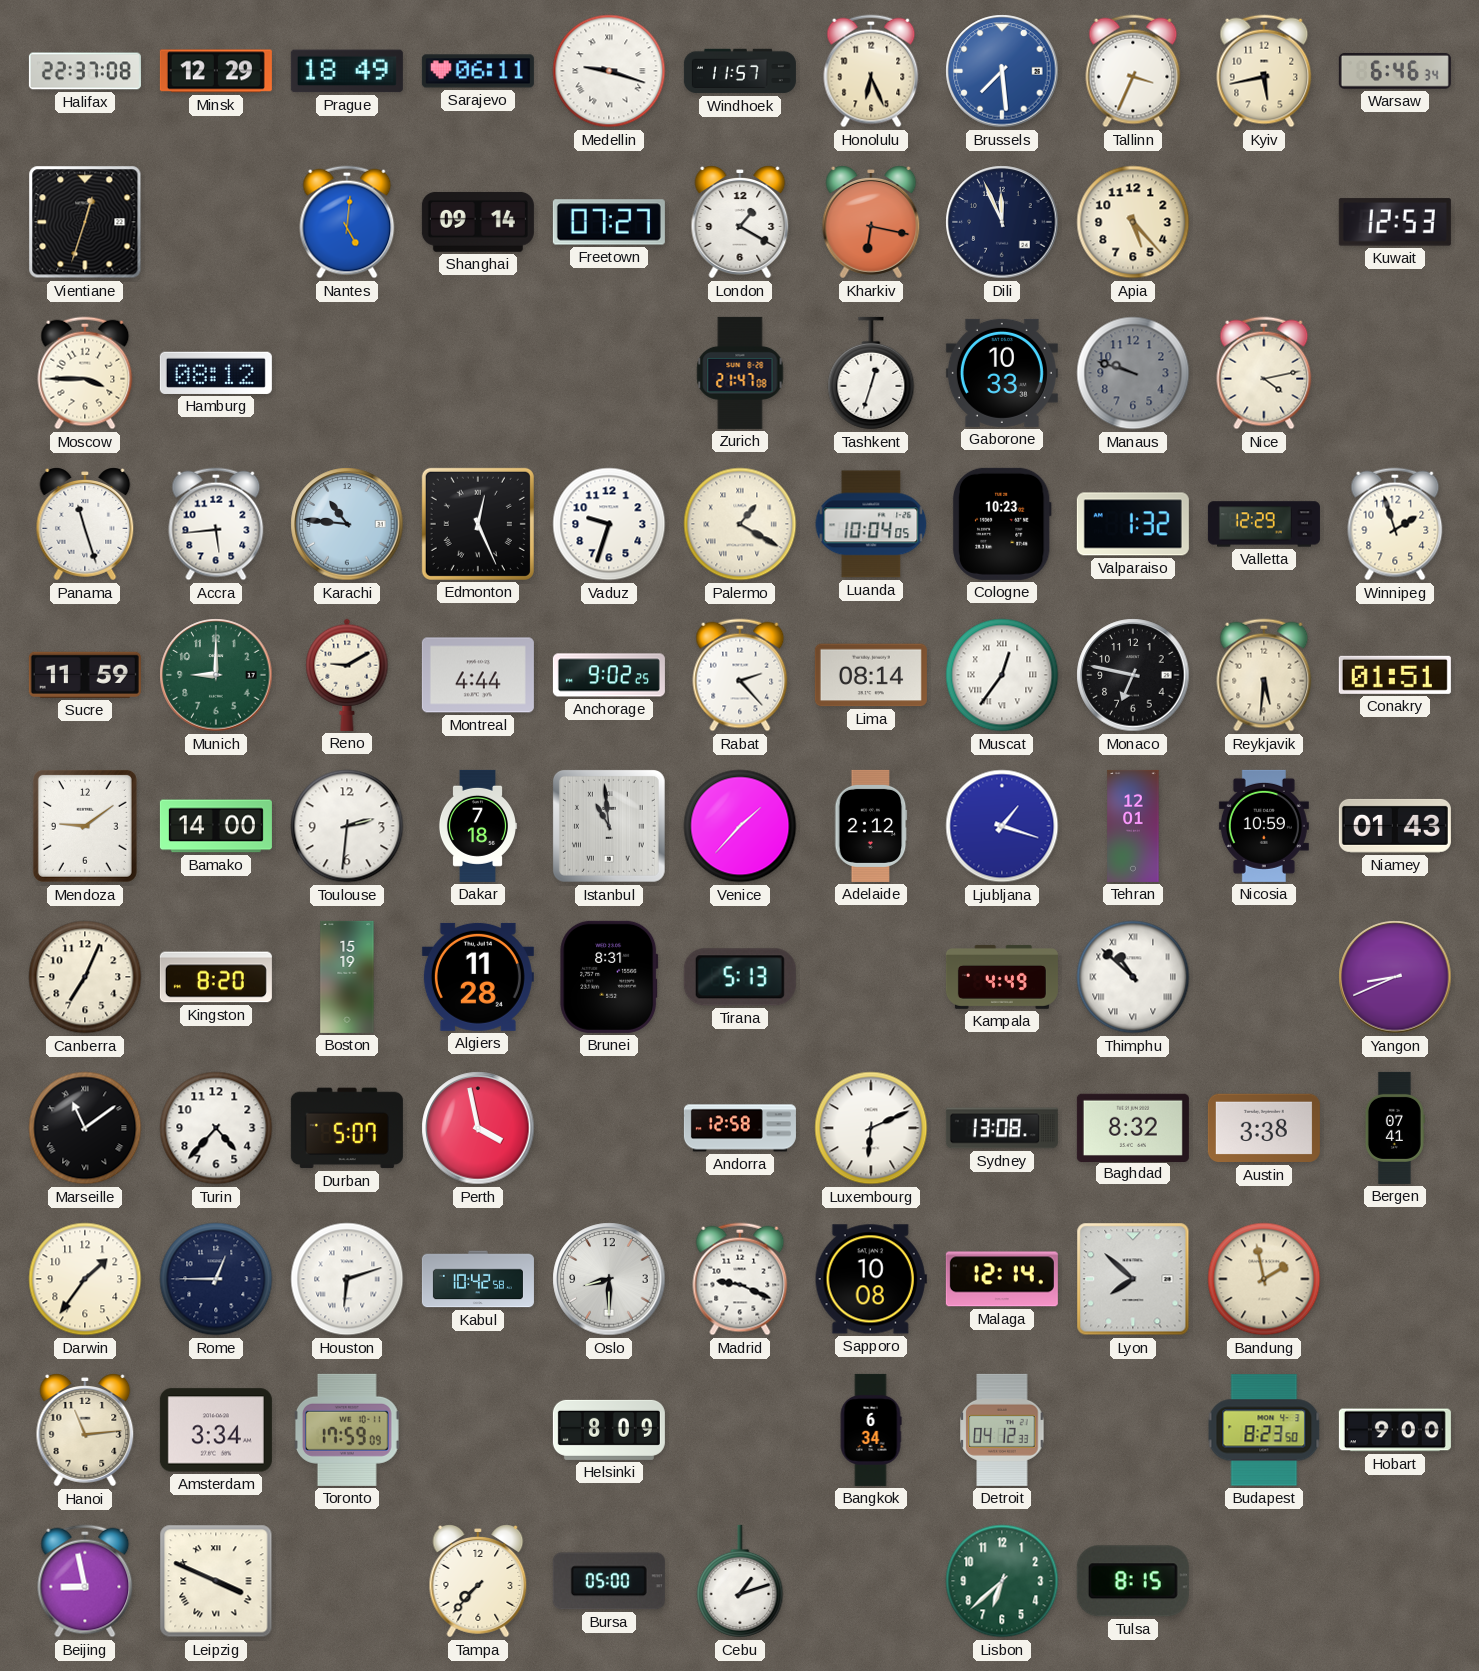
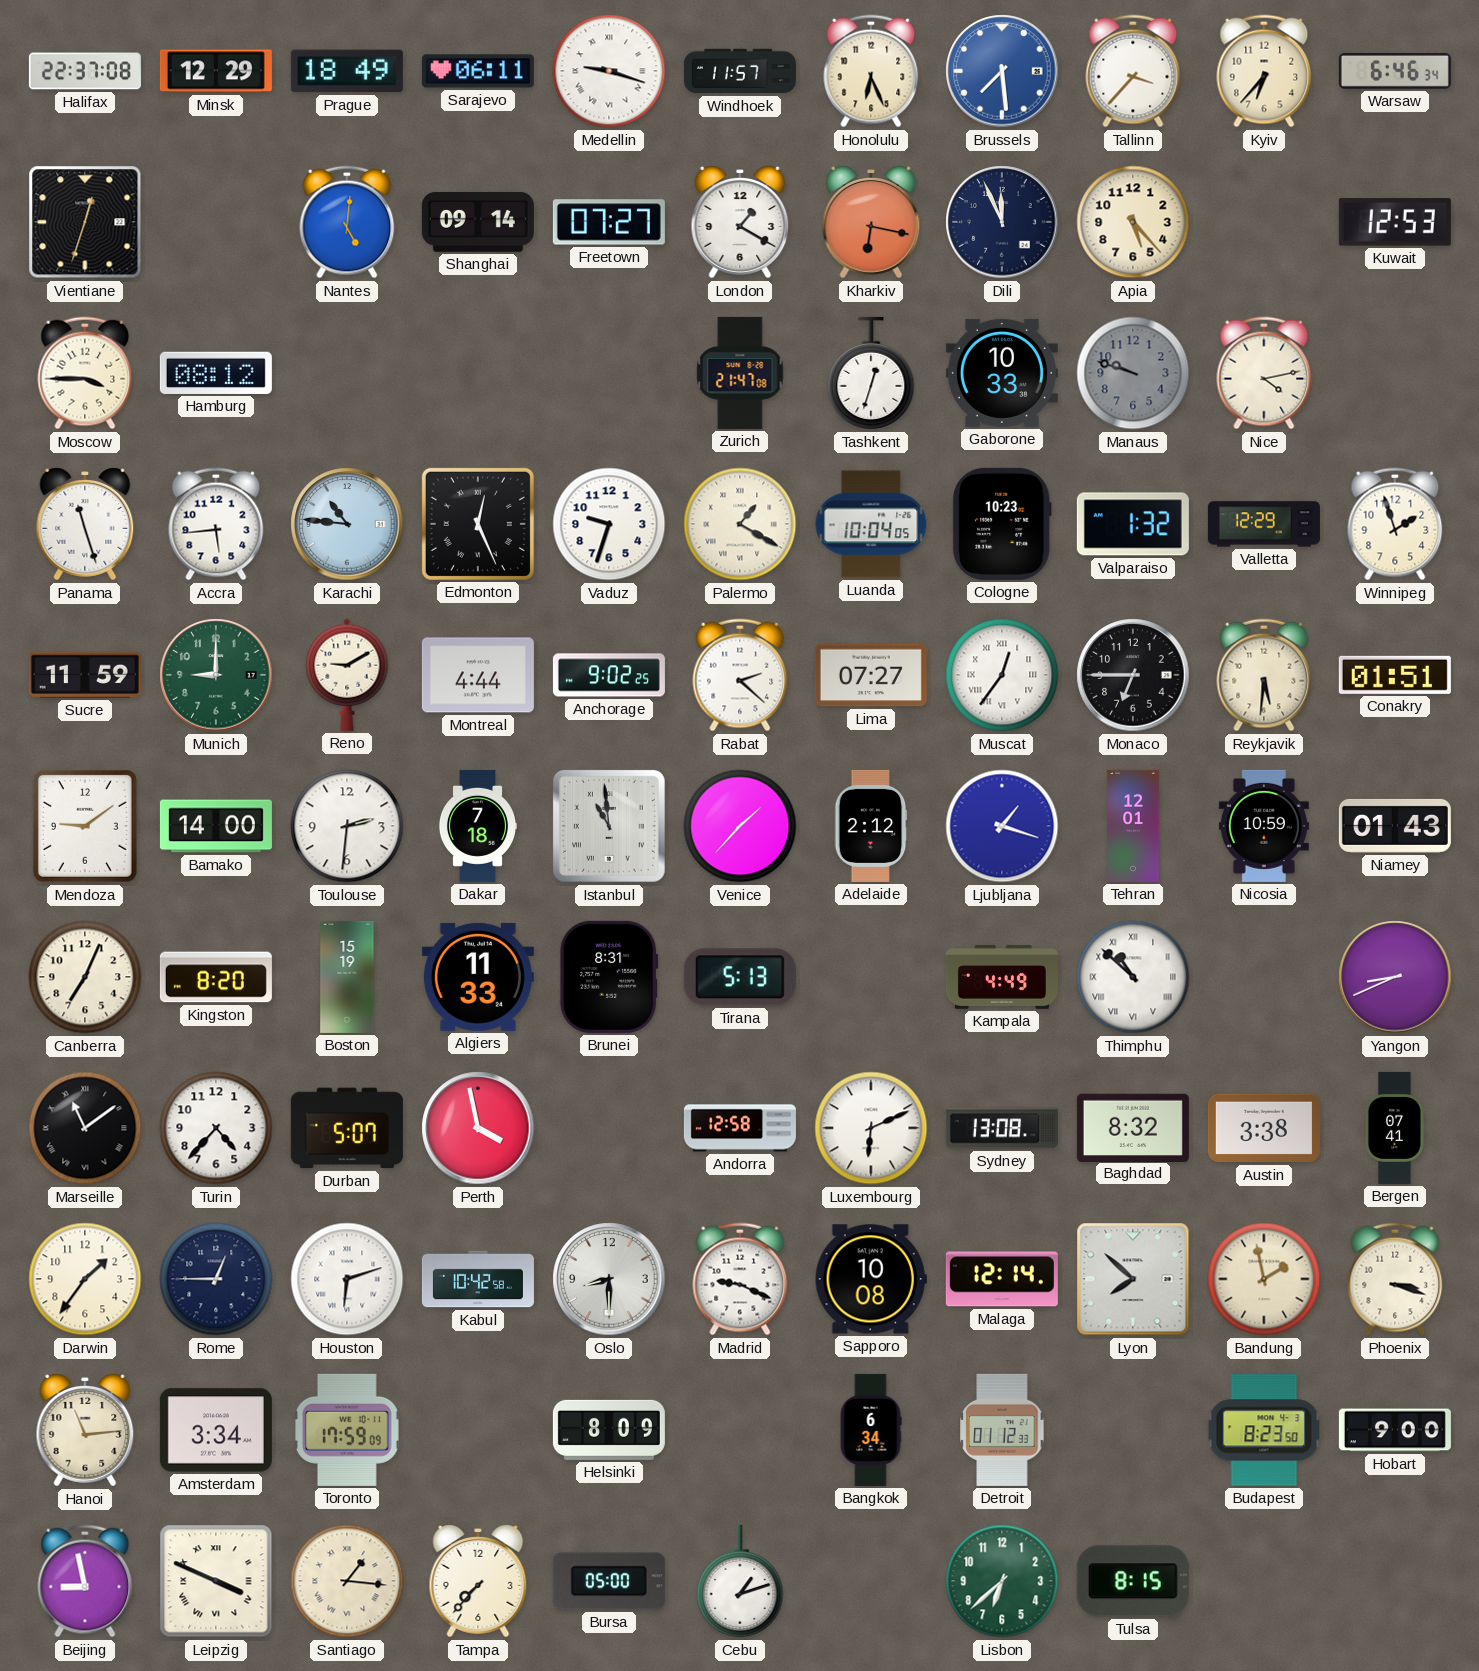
Tallinn: 3:34 -> 3:37 (1133, 71)
Kyiv: 5:43 -> 6:37 (1264, 71)
Rabat: 2:23 -> 2:22 (740, 675)
Lima: 08:14 -> 07:27 (871, 675)
Monaco: 6:47 -> 6:45 (1133, 675)
Algiers: 11:28 -> 11:33 (478, 977)
Phoenix: none -> 3:18 (1395, 1279)
Detroit: 04:12 -> 01:12 (1002, 1430)
Santiago: none -> 1:16 (347, 1581)
